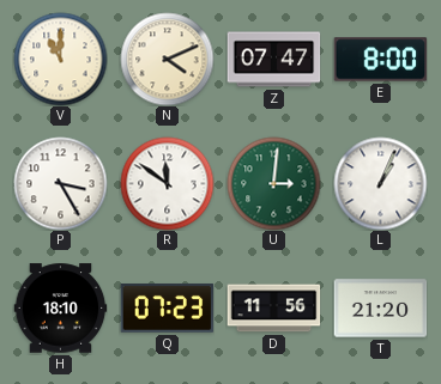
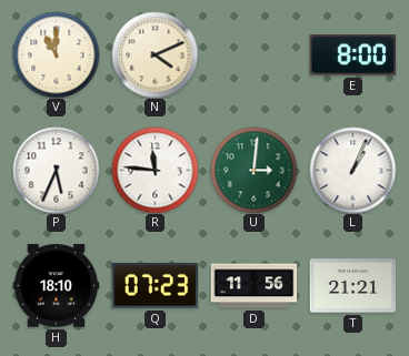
Z: 07:47 -> none (273, 60)
P: 3:25 -> 5:34 (56, 170)
R: 11:51 -> 11:46 (154, 170)
T: 21:20 -> 21:21 (352, 286)
